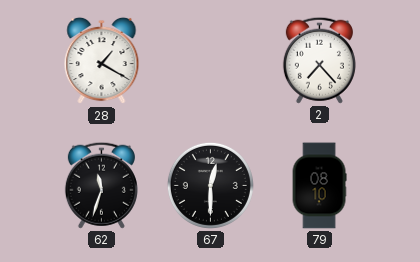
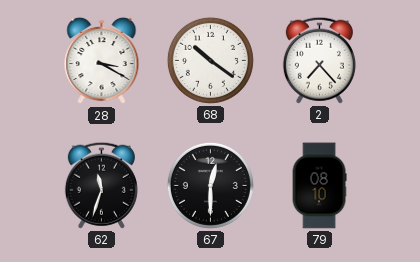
28: 1:20 -> 3:20 (102, 61)
68: none -> 10:21 (210, 60)
